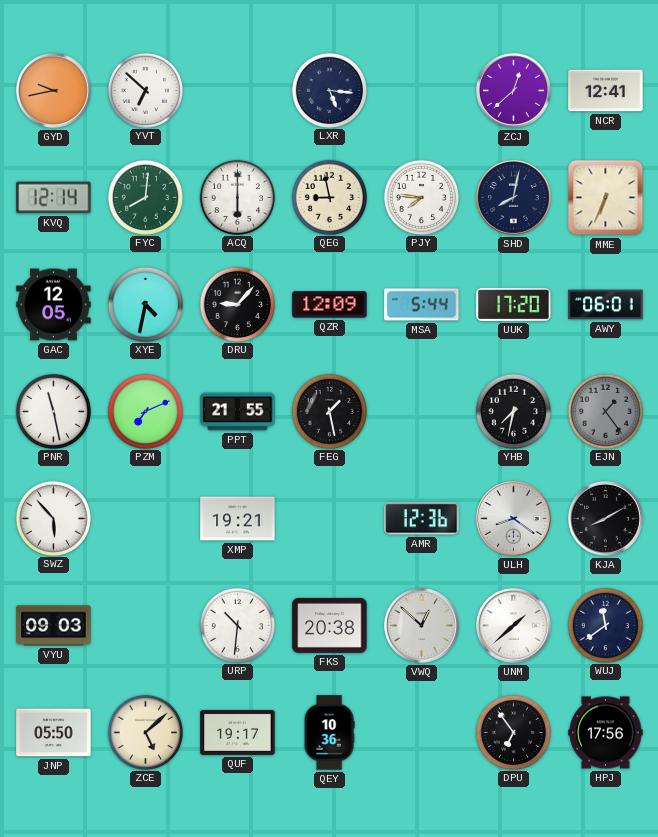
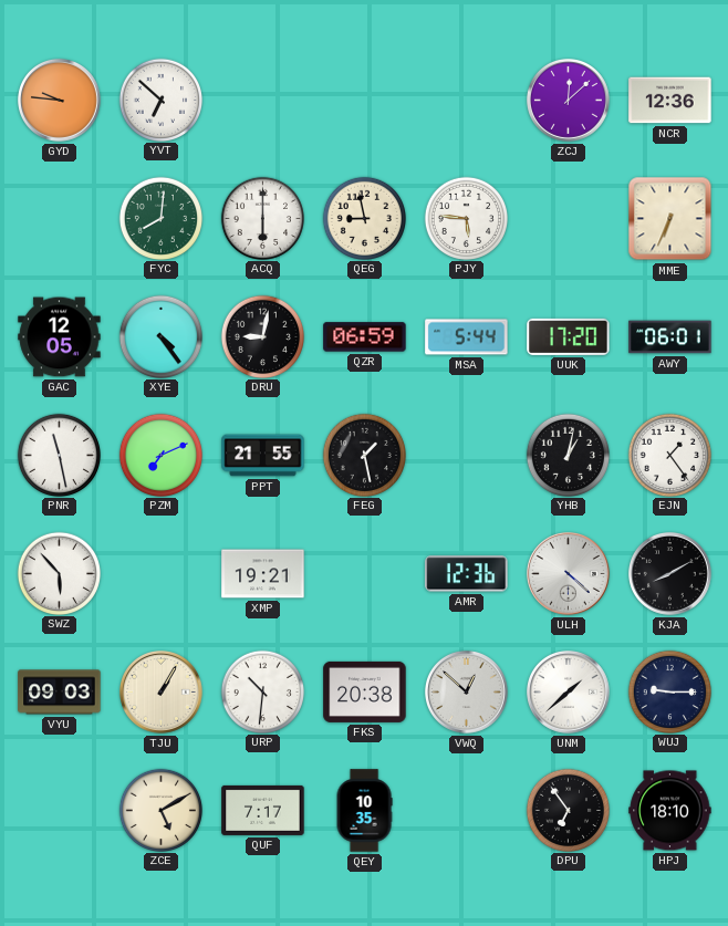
GYD: 9:43 -> 9:46 (60, 101)
LXR: 5:16 -> none (329, 90)
ZCJ: 12:38 -> 12:08 (569, 101)
NCR: 12:41 -> 12:36 (670, 101)
KVQ: 12:14 -> none (54, 198)
PJY: 7:46 -> 5:46 (466, 218)
SHD: 8:02 -> none (514, 198)
XYE: 4:32 -> 4:24 (160, 336)
DRU: 9:07 -> 9:02 (262, 336)
QZR: 12:09 -> 06:59 (365, 337)
YHB: 7:32 -> 1:02 (568, 455)
EJN dial: grey -> white (669, 455)
ULH: 8:21 -> 4:22 (569, 574)
TJU: none -> 1:05 (162, 693)
WUJ: 11:39 -> 9:15 (669, 691)
JNP: 05:50 -> none (54, 733)
ZCE: 5:08 -> 5:10 (160, 810)
QUF: 19:17 -> 7:17 (263, 810)
QEY: 10:36 -> 10:35 (364, 811)
HPJ: 17:56 -> 18:10 (670, 811)
